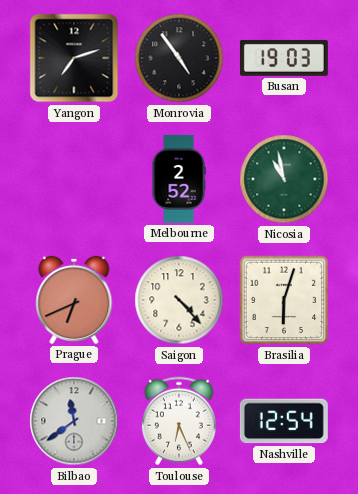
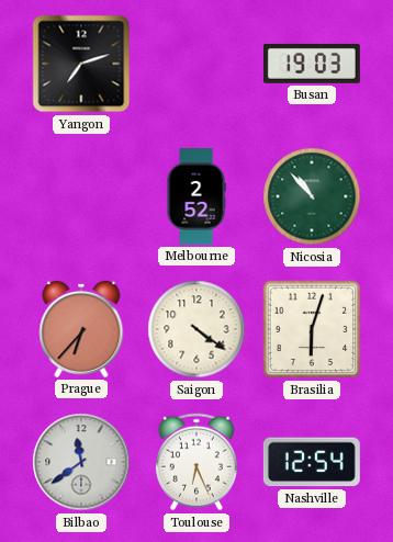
Monrovia: 4:54 -> none (179, 58)
Nicosia: 10:58 -> 10:53 (312, 196)
Prague: 6:41 -> 6:37 (81, 329)
Saigon: 4:23 -> 4:21 (196, 329)
